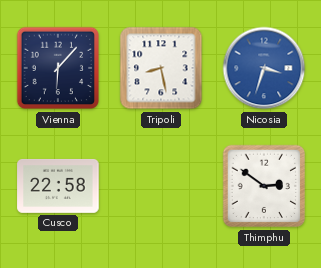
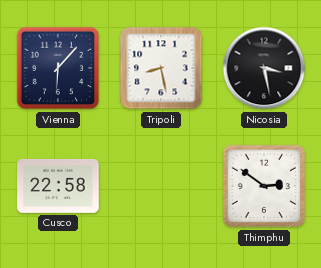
Nicosia: 3:33 -> 3:28 (264, 68)
Nicosia dial: blue -> black (264, 68)
